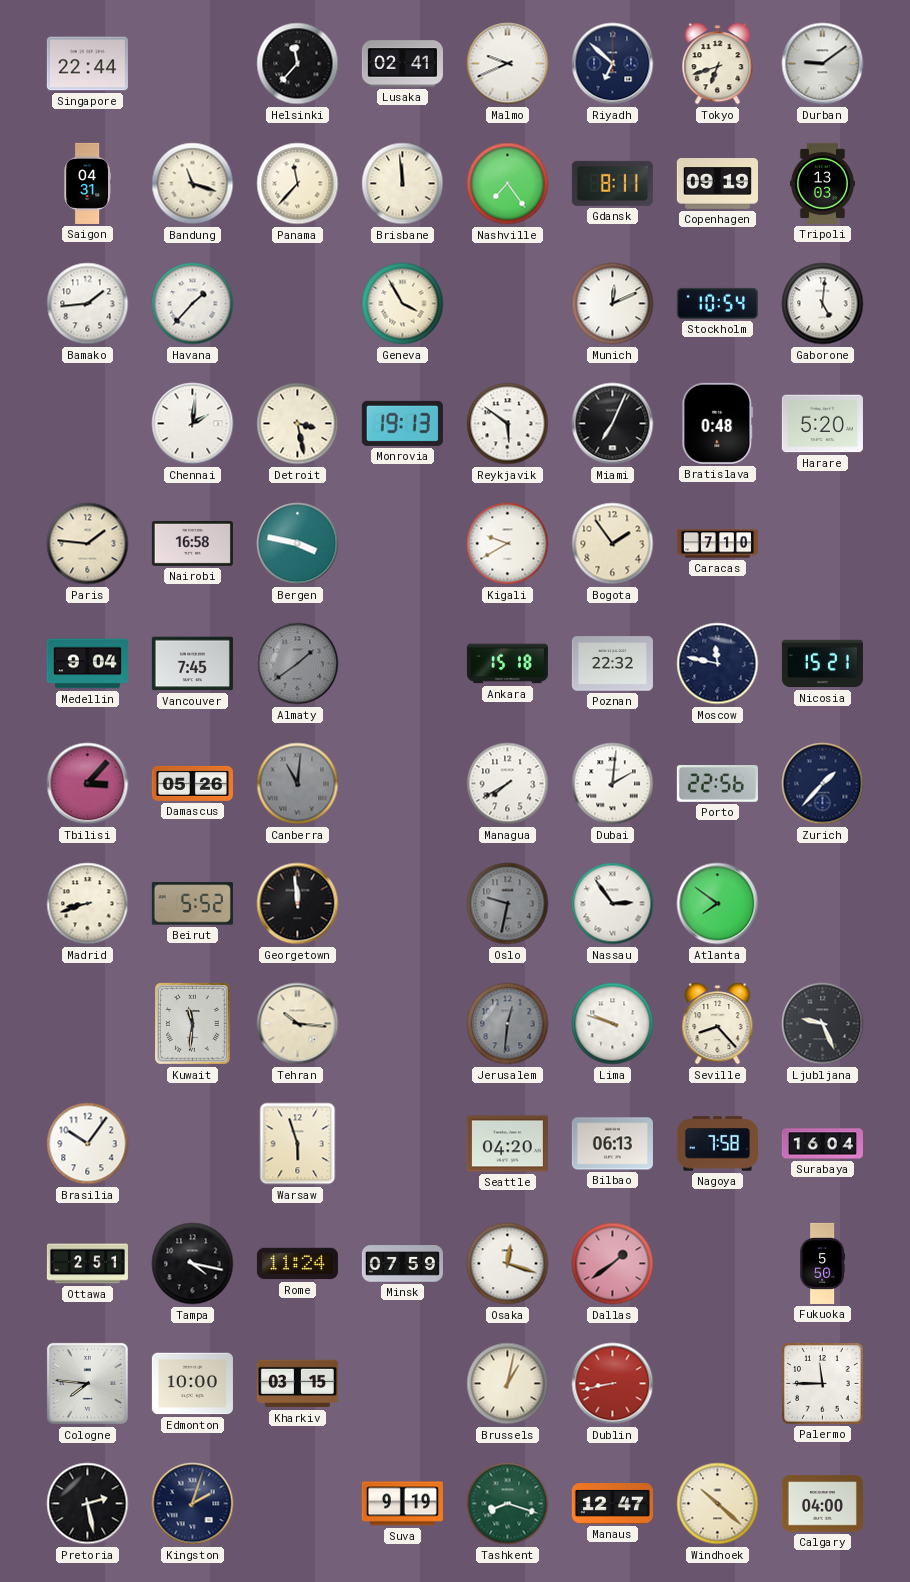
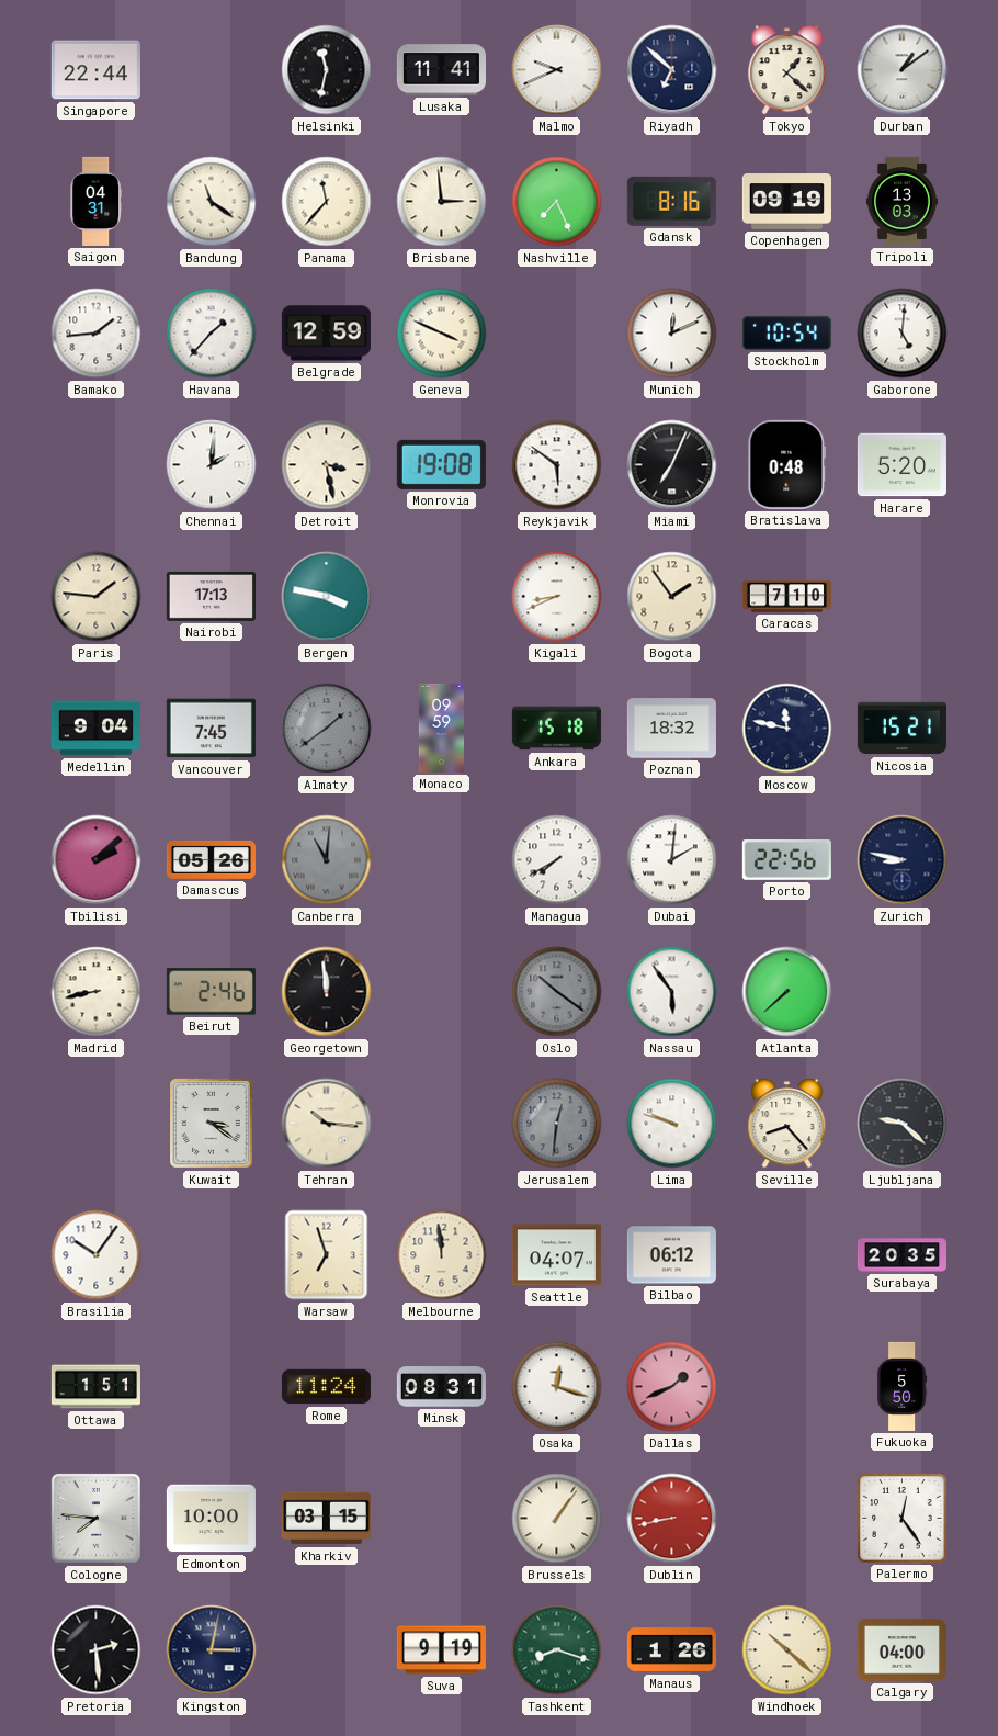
Helsinki: 11:37 -> 11:32 (327, 70)
Lusaka: 02:41 -> 11:41 (441, 70)
Tokyo: 6:42 -> 1:22 (787, 70)
Durban: 9:09 -> 1:09 (903, 70)
Bandung: 11:18 -> 11:21 (212, 202)
Brisbane: 11:59 -> 2:59 (442, 202)
Nashville: 7:24 -> 7:26 (557, 202)
Gdansk: 8:11 -> 8:16 (671, 201)
Belgrade: none -> 12:59 (326, 334)
Geneva: 3:55 -> 3:49 (442, 334)
Monrovia: 19:13 -> 19:08 (441, 464)
Nairobi: 16:58 -> 17:13 (211, 596)
Kigali: 9:40 -> 8:41 (557, 597)
Monaco: none -> 09:59 (441, 728)
Poznan: 22:32 -> 18:32 (671, 729)
Tbilisi: 3:07 -> 2:08 (97, 860)
Zurich: 1:37 -> 8:47 (903, 860)
Madrid: 8:42 -> 8:43 (97, 992)
Beirut: 5:52 -> 2:46 (211, 992)
Oslo: 9:32 -> 10:21 (557, 992)
Nassau: 2:54 -> 5:54 (672, 992)
Atlanta: 7:51 -> 7:38 (787, 992)
Kuwait: 11:31 -> 3:21 (212, 1124)
Ljubljana: 9:26 -> 9:22 (903, 1124)
Warsaw: 5:57 -> 6:57 (327, 1255)
Melbourne: none -> 11:59 (442, 1255)
Seattle: 04:20 -> 04:07 (556, 1255)
Bilbao: 06:13 -> 06:12 (671, 1255)
Nagoya: 7:58 -> none (717, 1144)
Surabaya: 16:04 -> 20:35 (901, 1255)
Ottawa: 2:51 -> 1:51 (95, 1387)
Tampa: 4:17 -> none (193, 1264)
Minsk: 07:59 -> 08:31 (441, 1387)
Dallas: 1:39 -> 1:41 (672, 1387)
Brussels: 1:02 -> 1:06 (557, 1519)
Palermo: 11:45 -> 12:24 (903, 1519)
Pretoria: 2:28 -> 2:29 (97, 1650)
Kingston: 2:03 -> 3:02 (212, 1650)
Manaus: 12:47 -> 1:26 (671, 1650)
